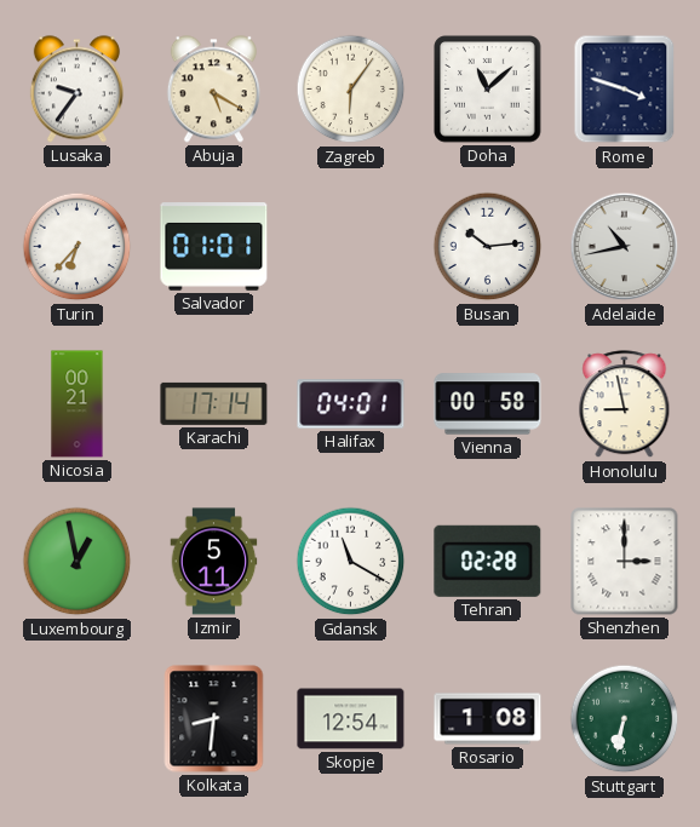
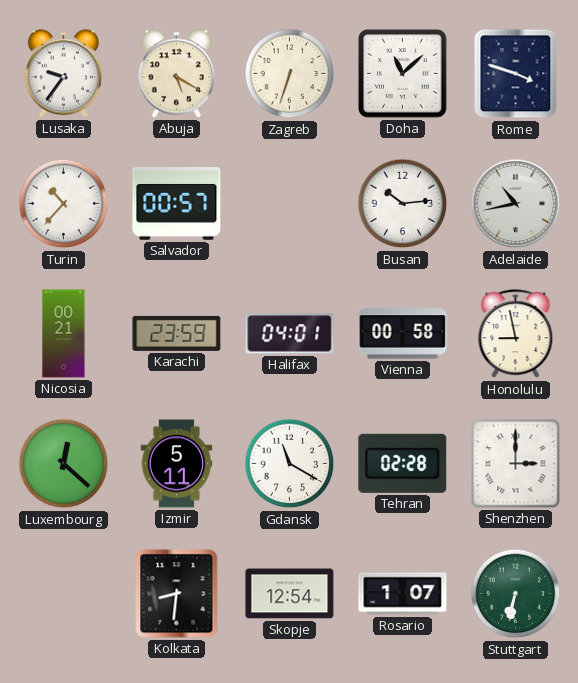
Zagreb: 6:06 -> 6:33 (290, 74)
Turin: 6:37 -> 10:37 (64, 204)
Salvador: 01:01 -> 00:57 (177, 204)
Karachi: 17:14 -> 23:59 (177, 333)
Luxembourg: 12:58 -> 12:22 (64, 464)
Rosario: 1:08 -> 1:07 (403, 594)
